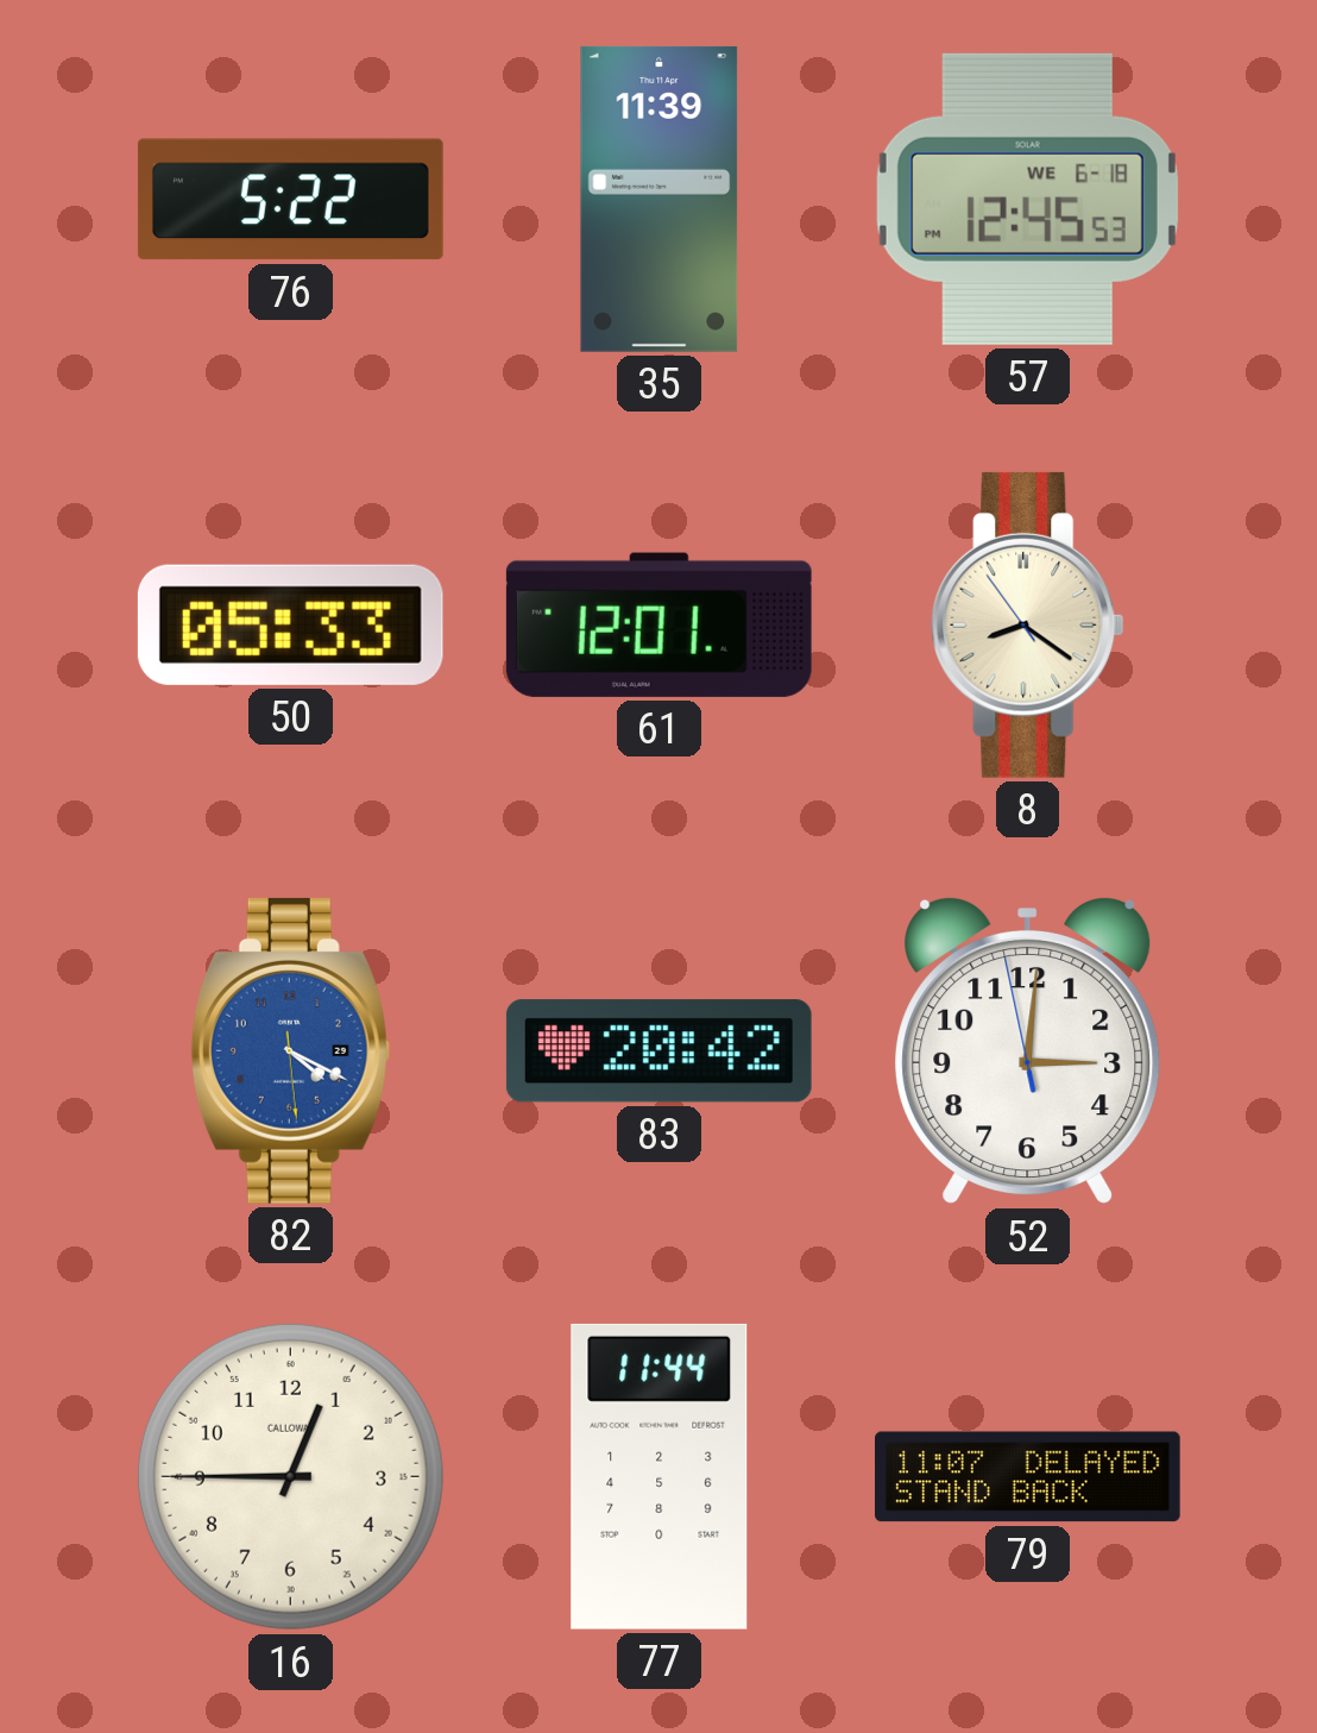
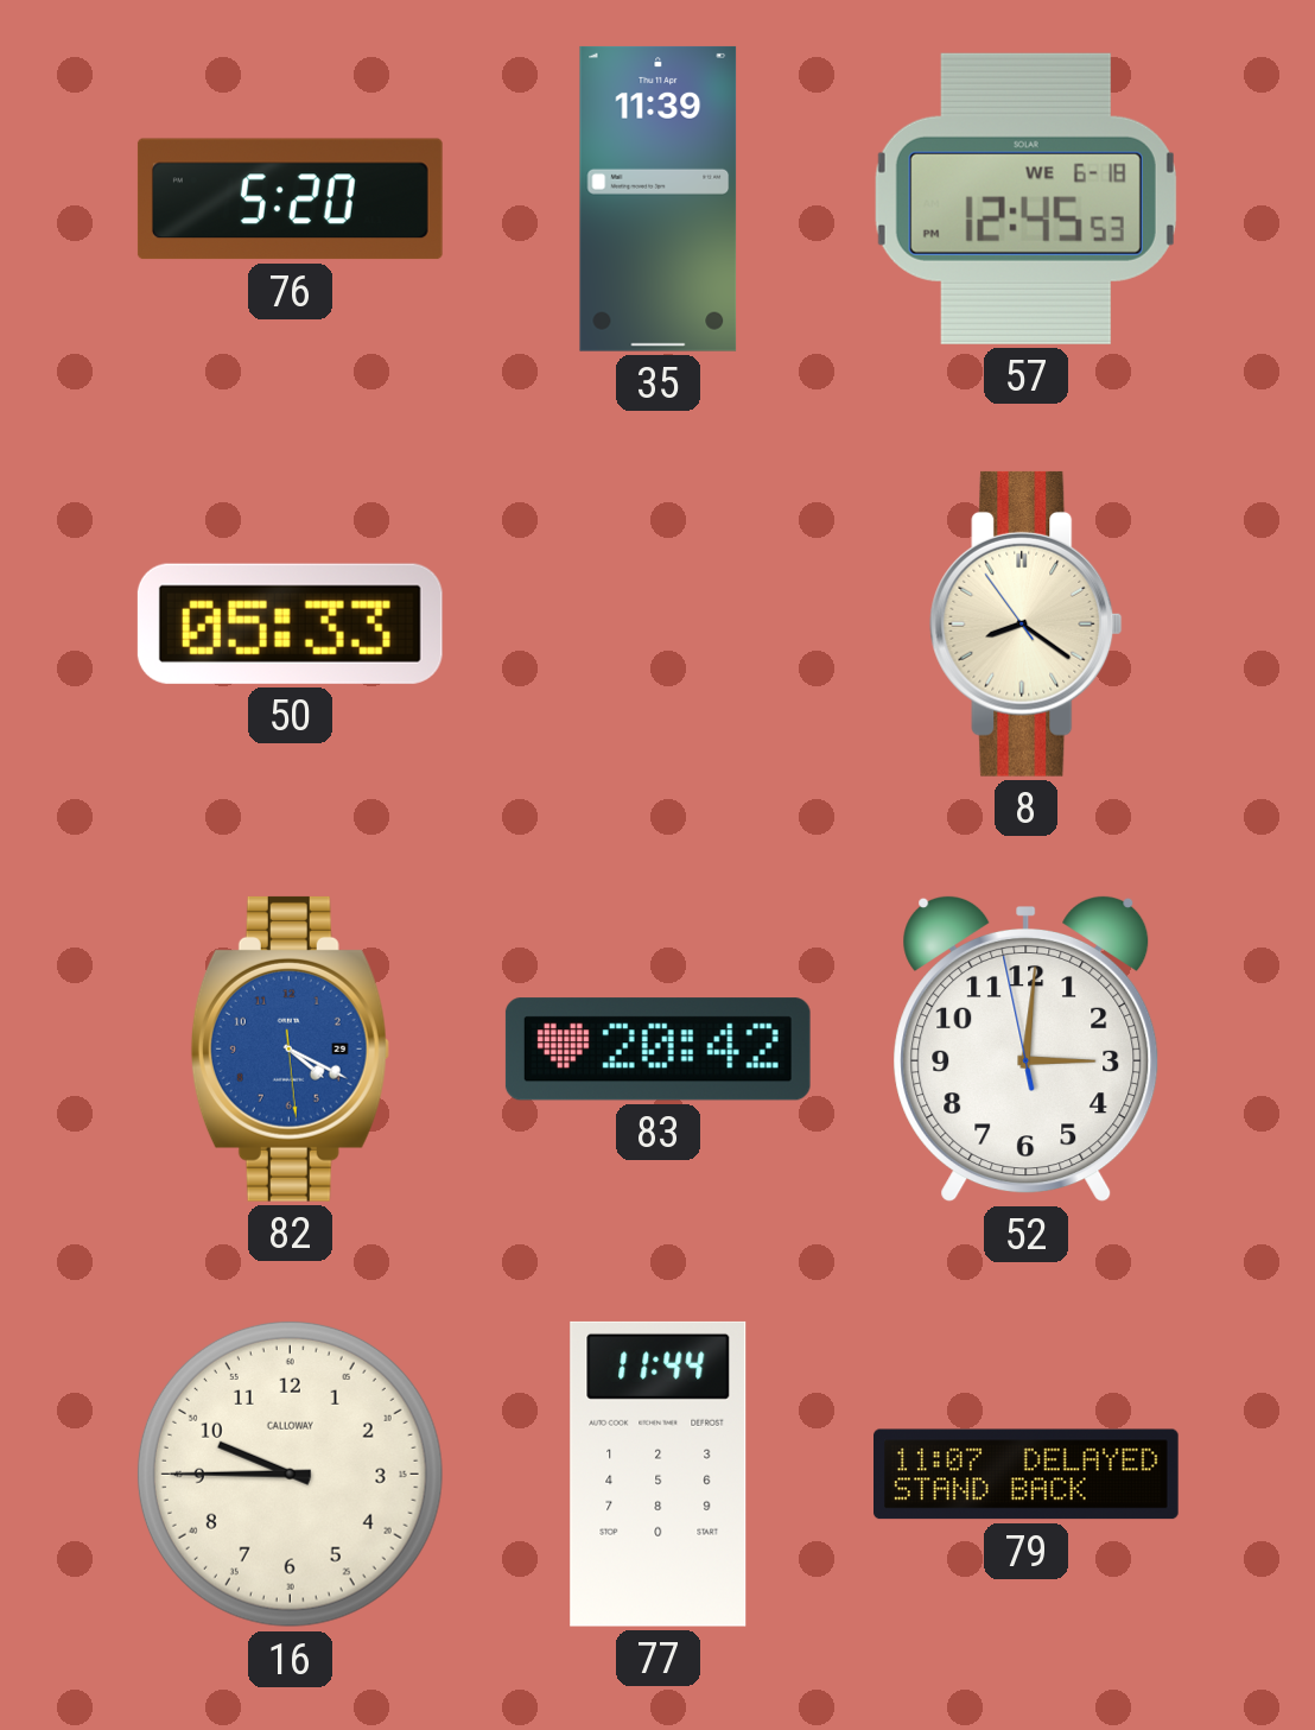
76: 5:22 -> 5:20 (290, 199)
61: 12:01 -> none (658, 624)
16: 12:45 -> 9:45 (290, 1474)
